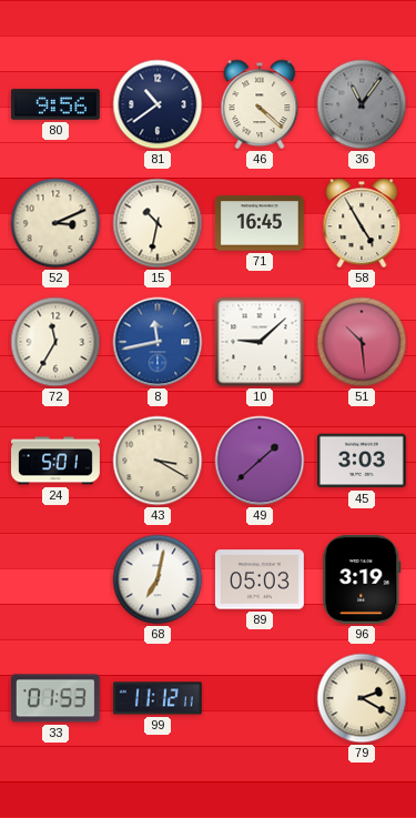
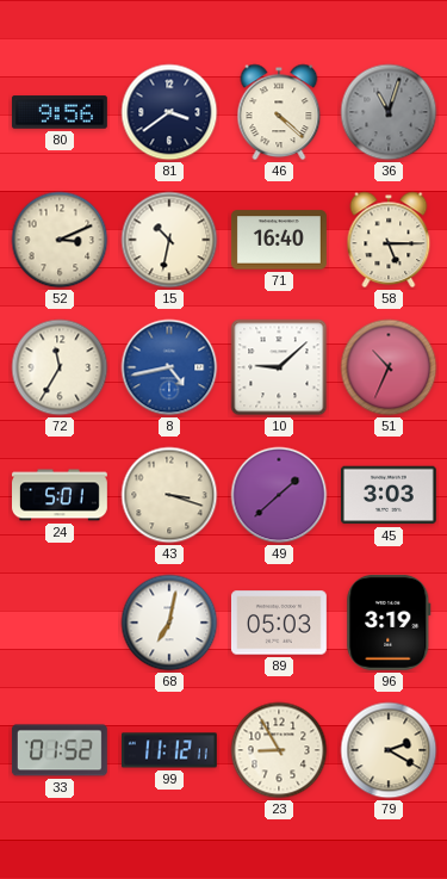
81: 10:39 -> 3:39 (169, 112)
36: 11:06 -> 11:03 (389, 112)
71: 16:45 -> 16:40 (279, 240)
58: 4:55 -> 5:15 (389, 240)
8: 11:43 -> 4:43 (169, 367)
51: 10:29 -> 10:34 (389, 367)
43: 3:20 -> 3:18 (169, 495)
33: 01:53 -> 01:52 (60, 750)
23: none -> 8:55 (279, 750)
